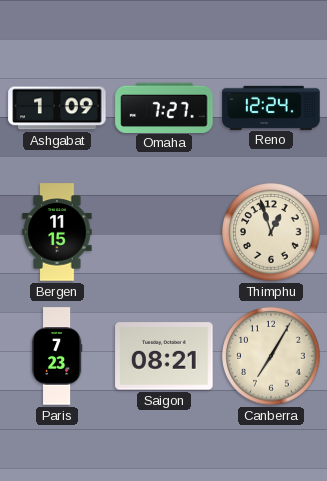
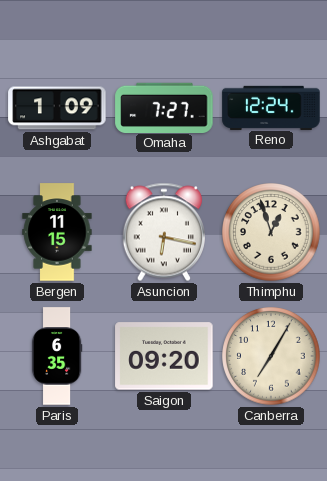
Asuncion: none -> 6:17 (164, 232)
Paris: 7:23 -> 6:35 (57, 356)
Saigon: 08:21 -> 09:20 (164, 356)
